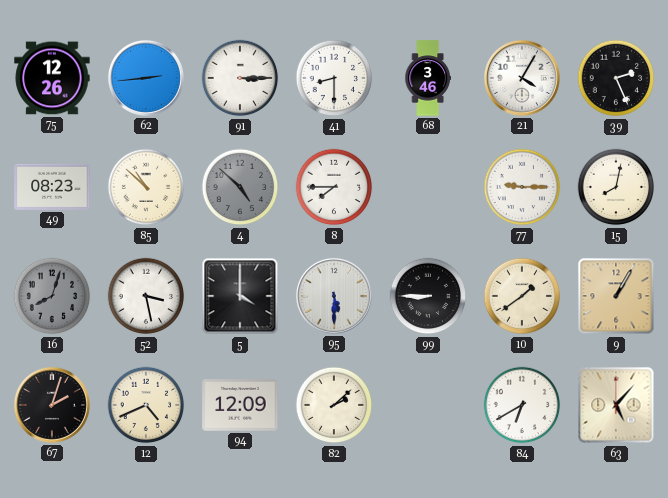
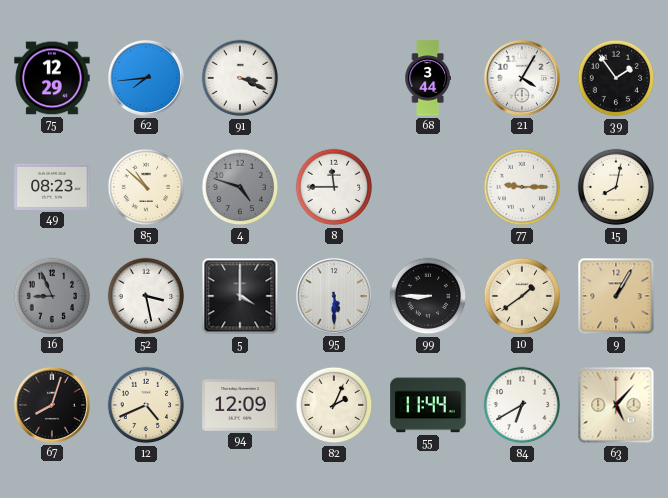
75: 12:26 -> 12:29 (52, 78)
62: 2:44 -> 7:44 (146, 78)
91: 3:15 -> 3:19 (240, 78)
41: 8:30 -> none (334, 78)
68: 3:46 -> 3:44 (427, 78)
39: 2:26 -> 1:54 (616, 78)
4: 4:52 -> 4:48 (240, 187)
8: 7:45 -> 11:45 (334, 187)
16: 8:03 -> 8:56 (52, 296)
67: 2:03 -> 8:03 (52, 405)
82: 2:08 -> 2:04 (334, 405)
55: none -> 11:44 (428, 405)
